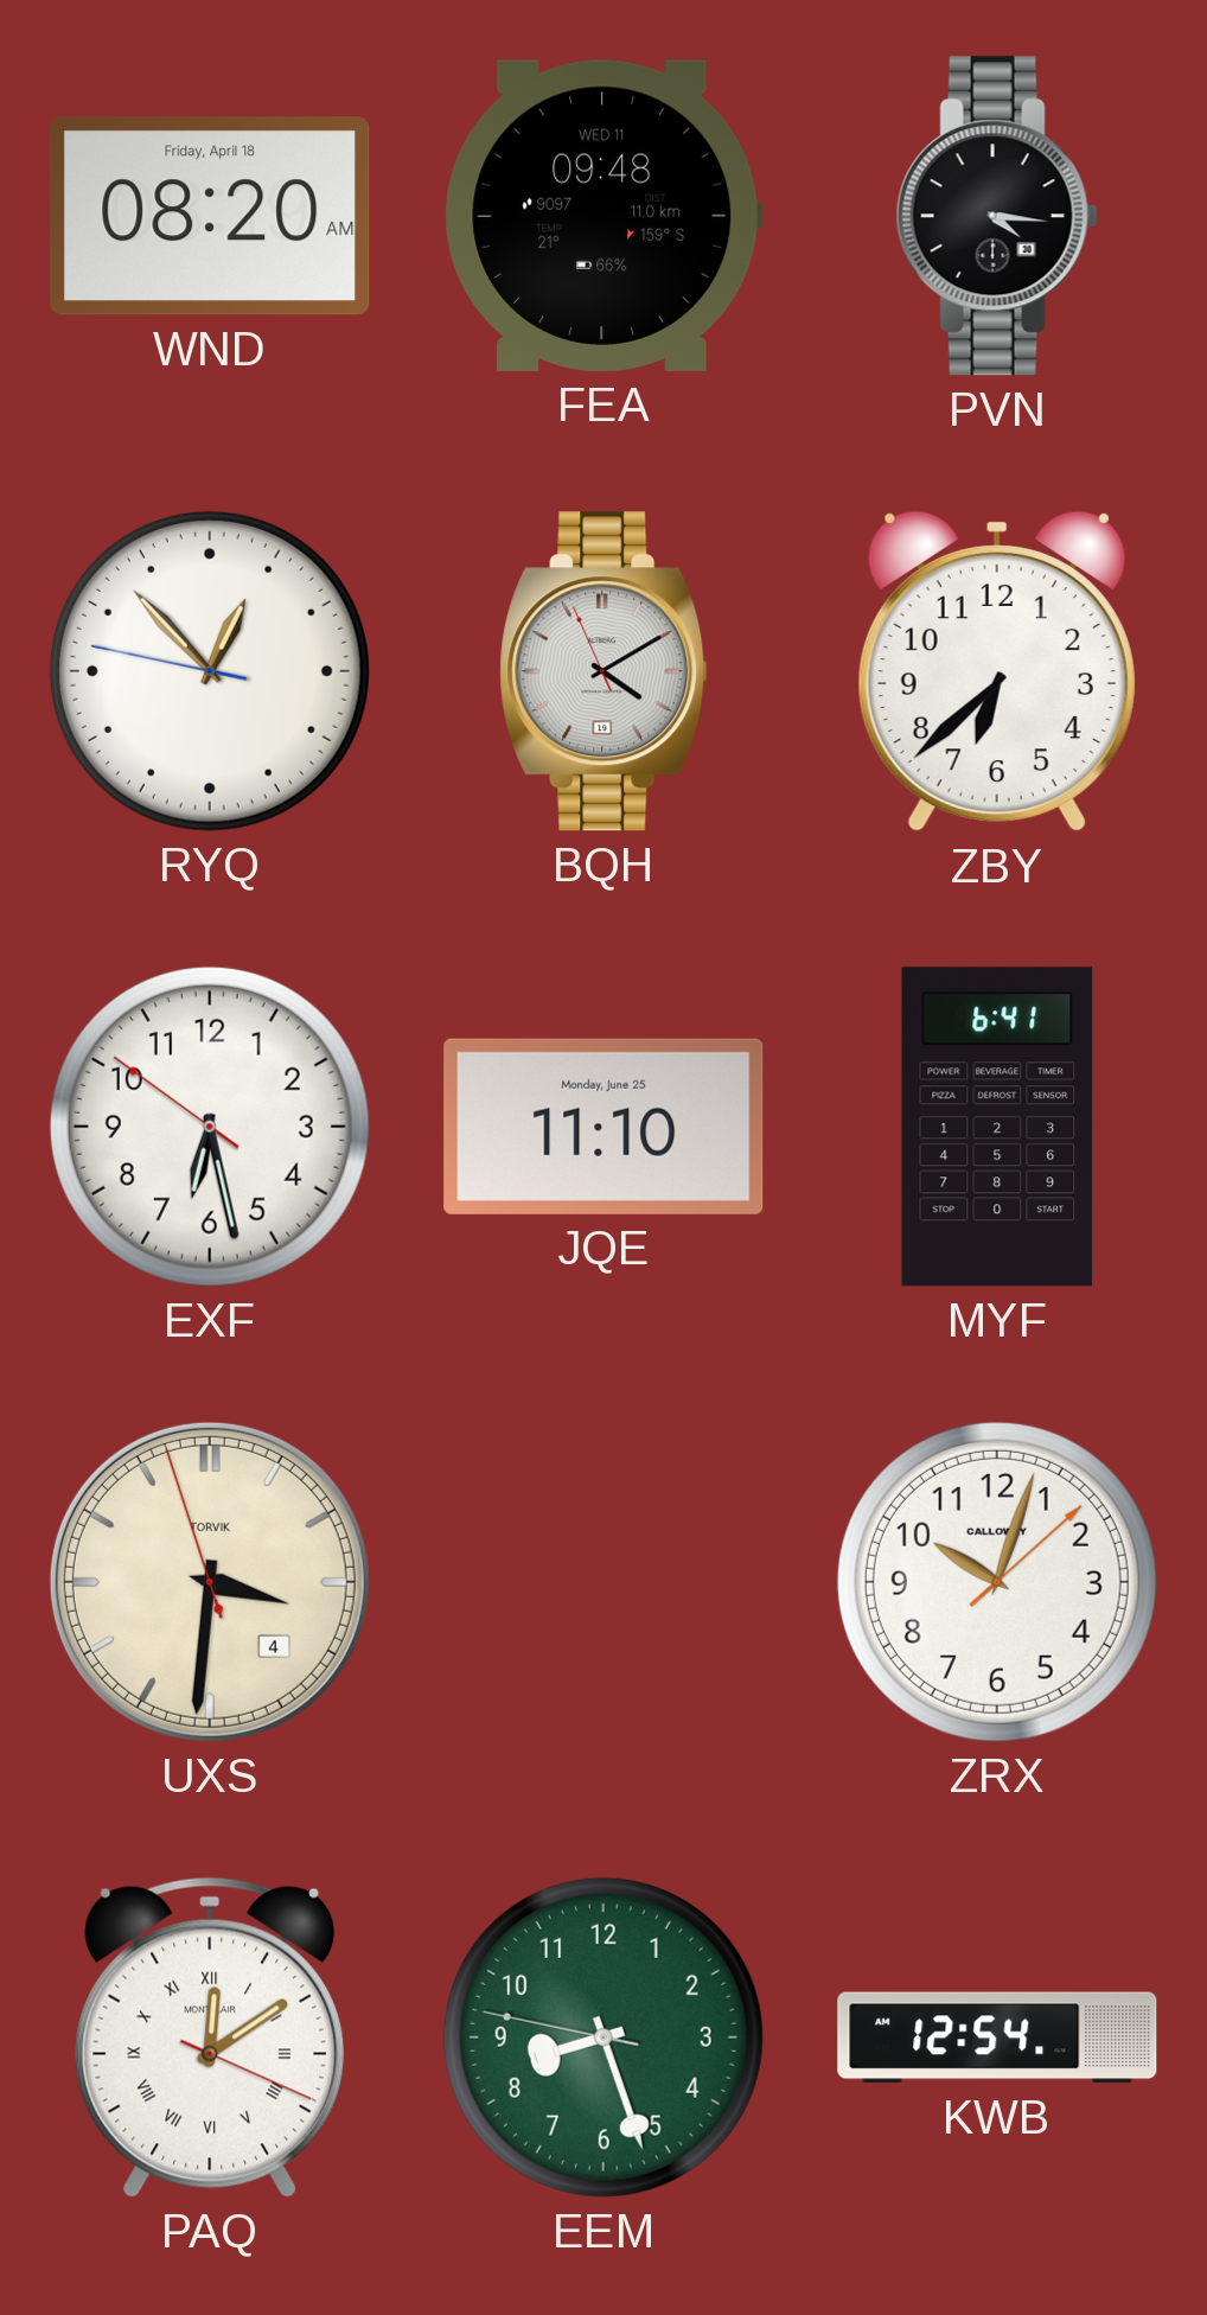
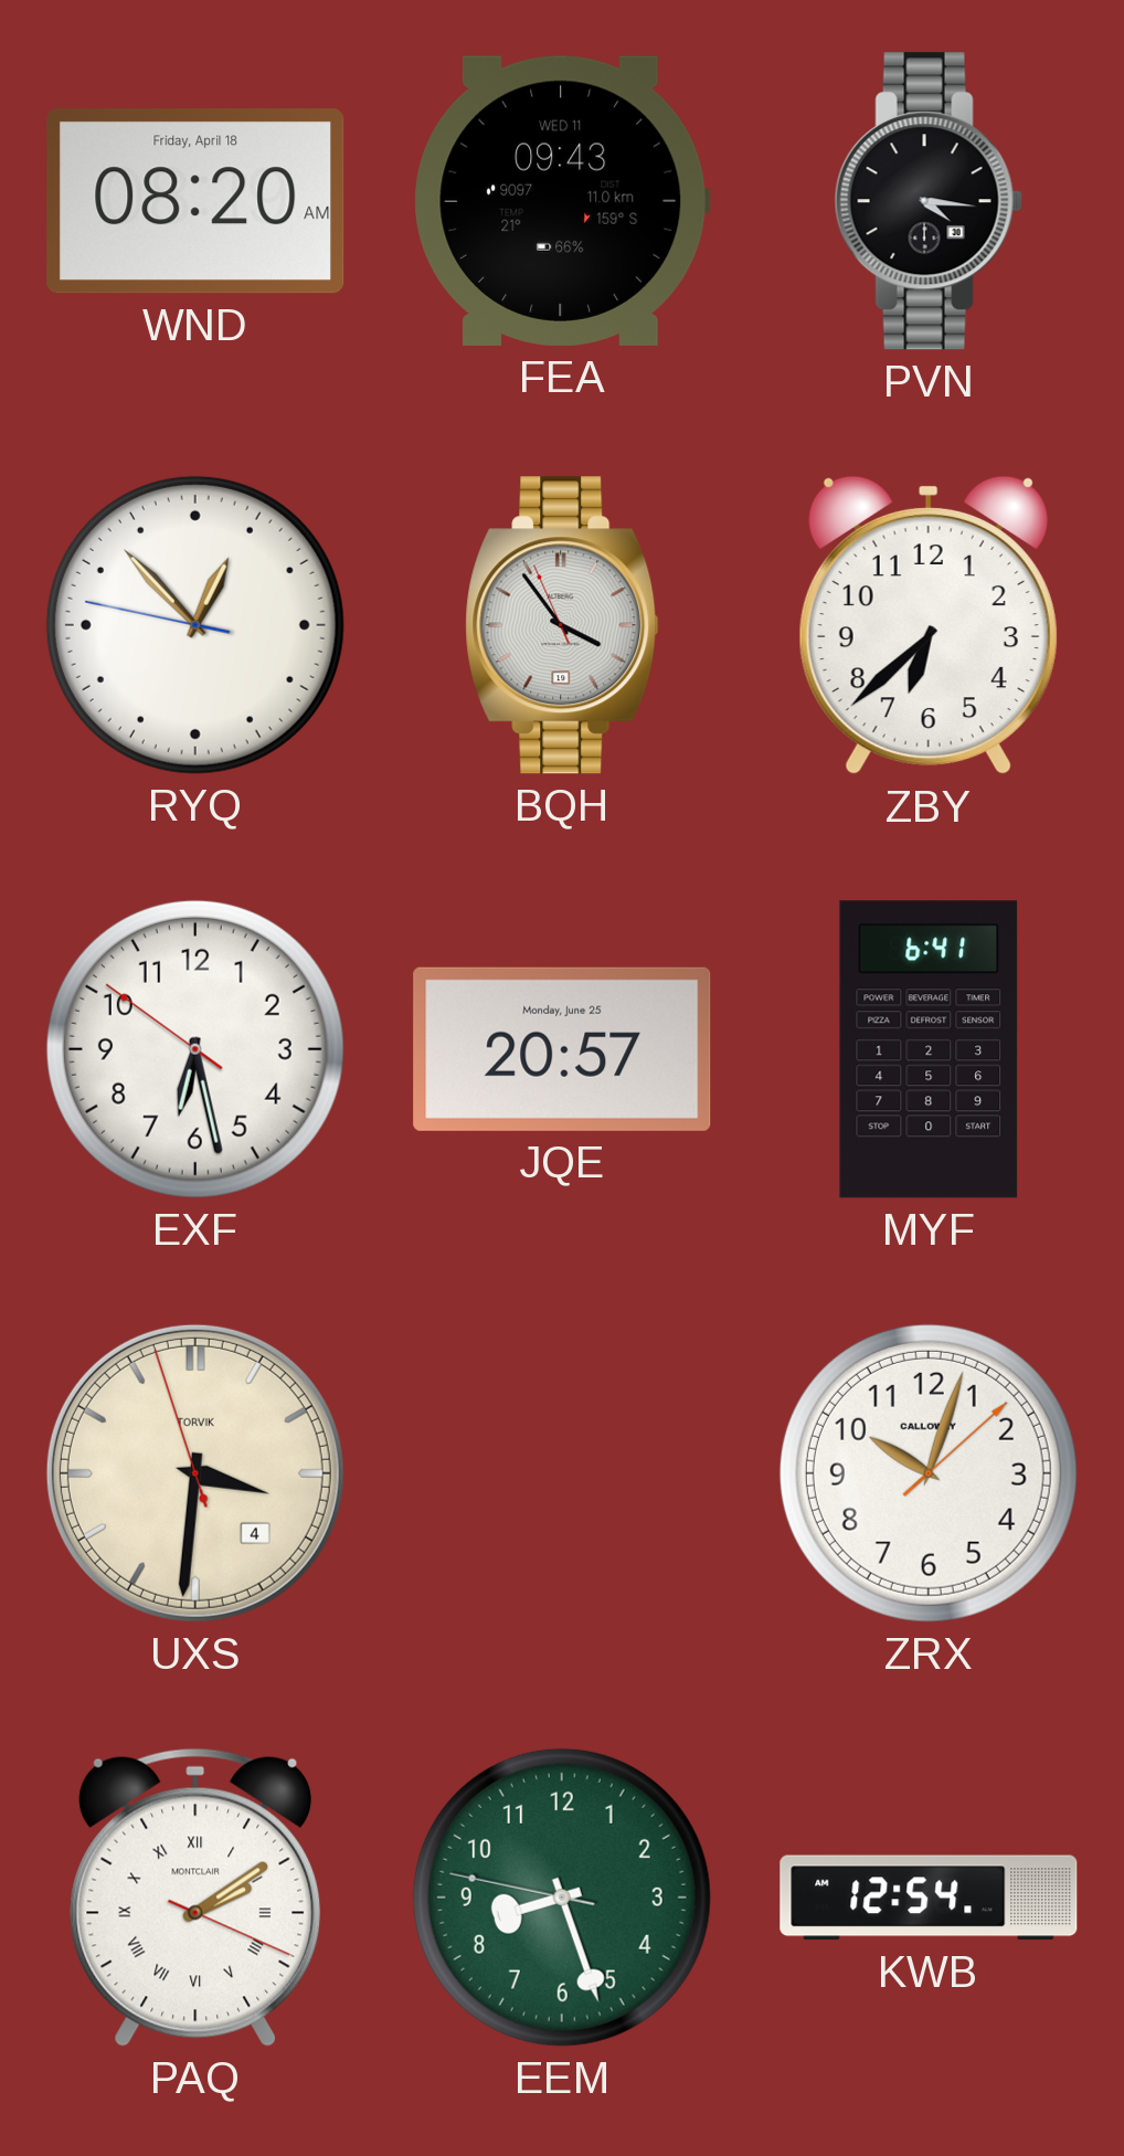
FEA: 09:48 -> 09:43 (562, 201)
BQH: 4:09 -> 3:53 (562, 625)
JQE: 11:10 -> 20:57 (562, 1049)
PAQ: 12:09 -> 2:09 (195, 1898)
